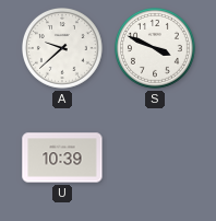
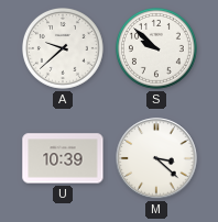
S: 3:49 -> 9:52 (157, 49)
M: none -> 3:22 (156, 158)
